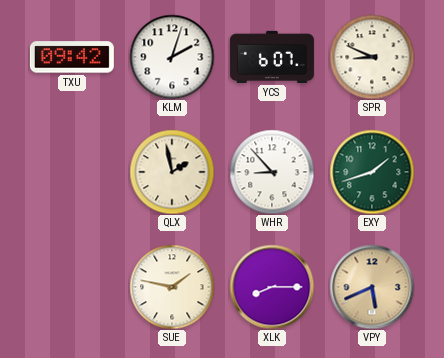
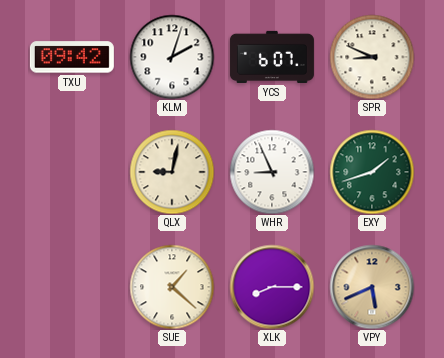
QLX: 1:58 -> 9:02 (172, 172)
WHR: 8:53 -> 8:56 (272, 172)
SUE: 1:47 -> 1:22 (172, 287)
